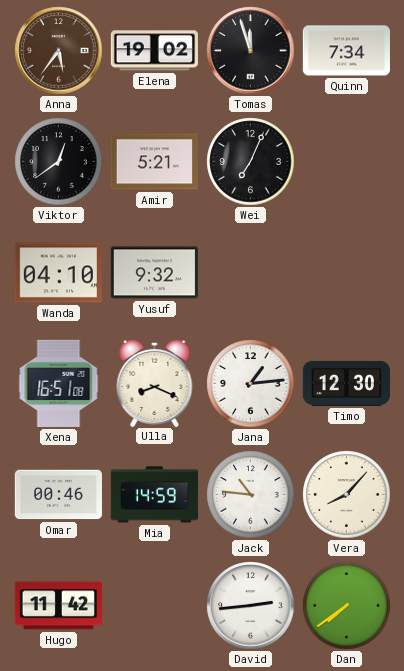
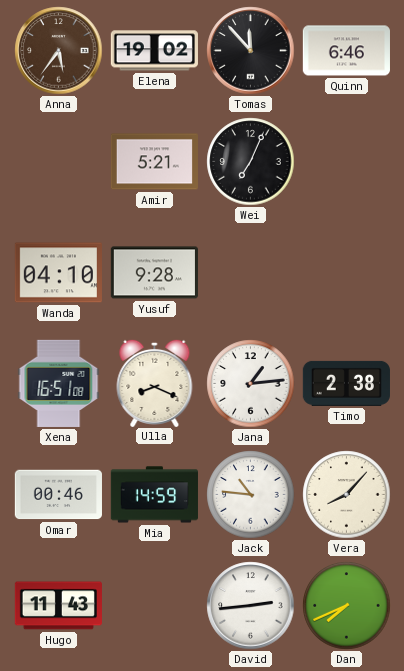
Tomas: 11:57 -> 11:53 (251, 51)
Quinn: 7:34 -> 6:46 (346, 51)
Viktor: 12:39 -> none (59, 162)
Yusuf: 9:32 -> 9:28 (154, 273)
Timo: 12:30 -> 2:38 (346, 383)
Hugo: 11:42 -> 11:43 (58, 606)
Dan: 7:39 -> 7:41 (347, 606)
